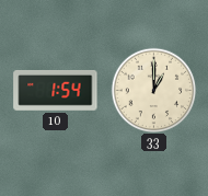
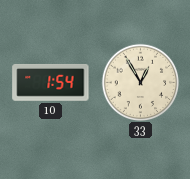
33: 1:00 -> 12:55 (140, 82)
